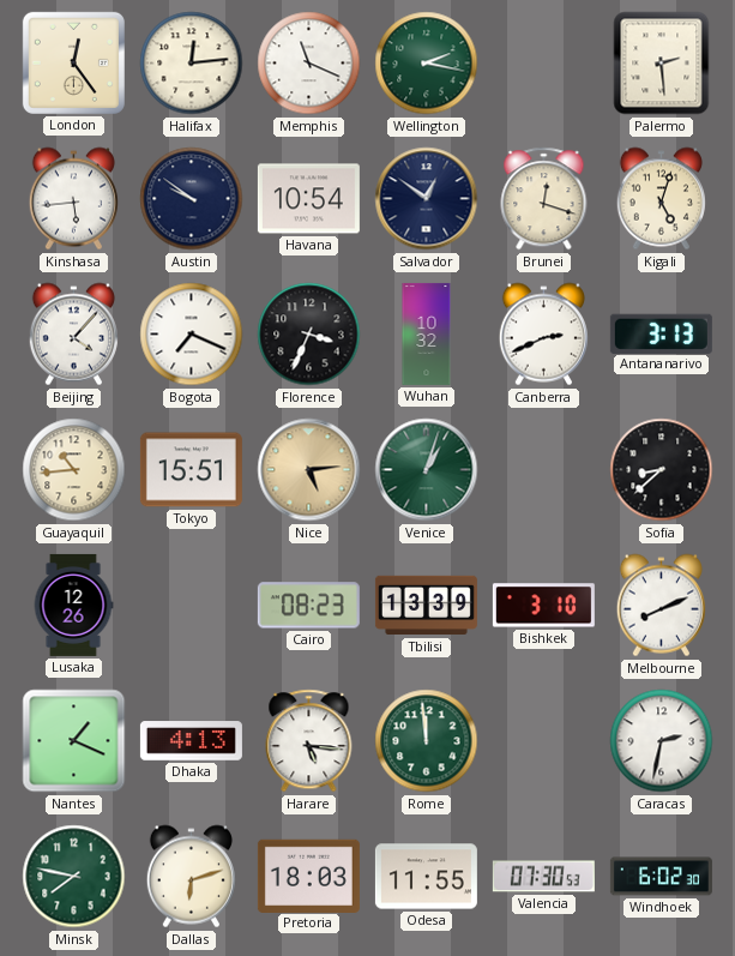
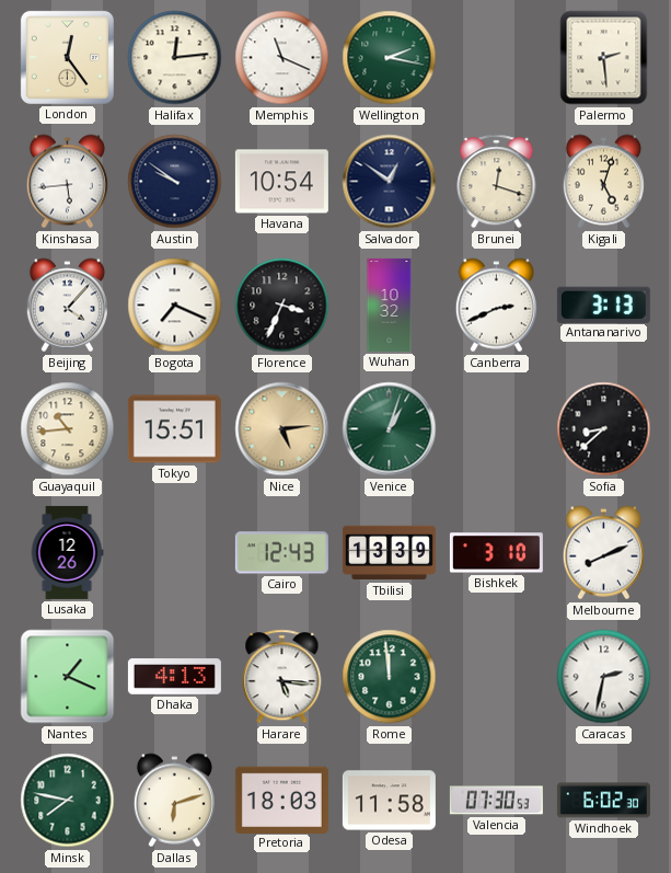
Cairo: 08:23 -> 12:43 (281, 553)
Odesa: 11:55 -> 11:58 (389, 801)
